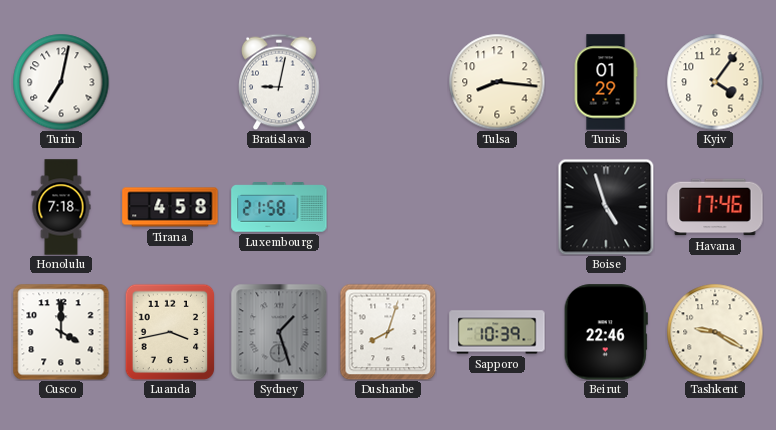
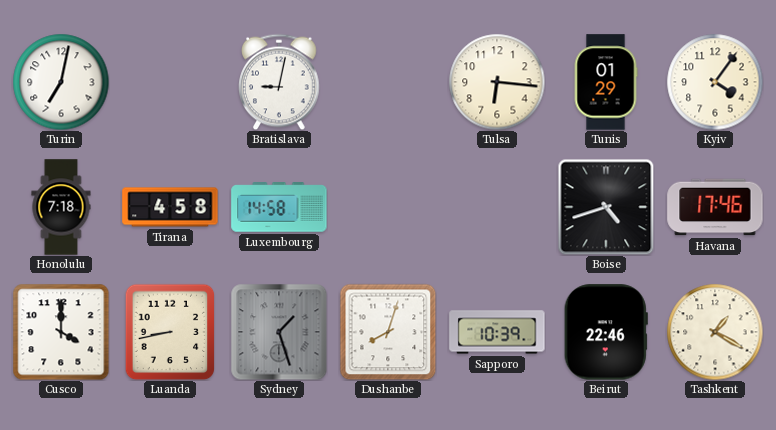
Tulsa: 8:16 -> 6:16 (497, 82)
Luxembourg: 21:58 -> 14:58 (279, 207)
Boise: 4:57 -> 4:42 (606, 207)
Luanda: 3:43 -> 8:43 (170, 332)
Tashkent: 9:20 -> 1:20 (715, 332)
